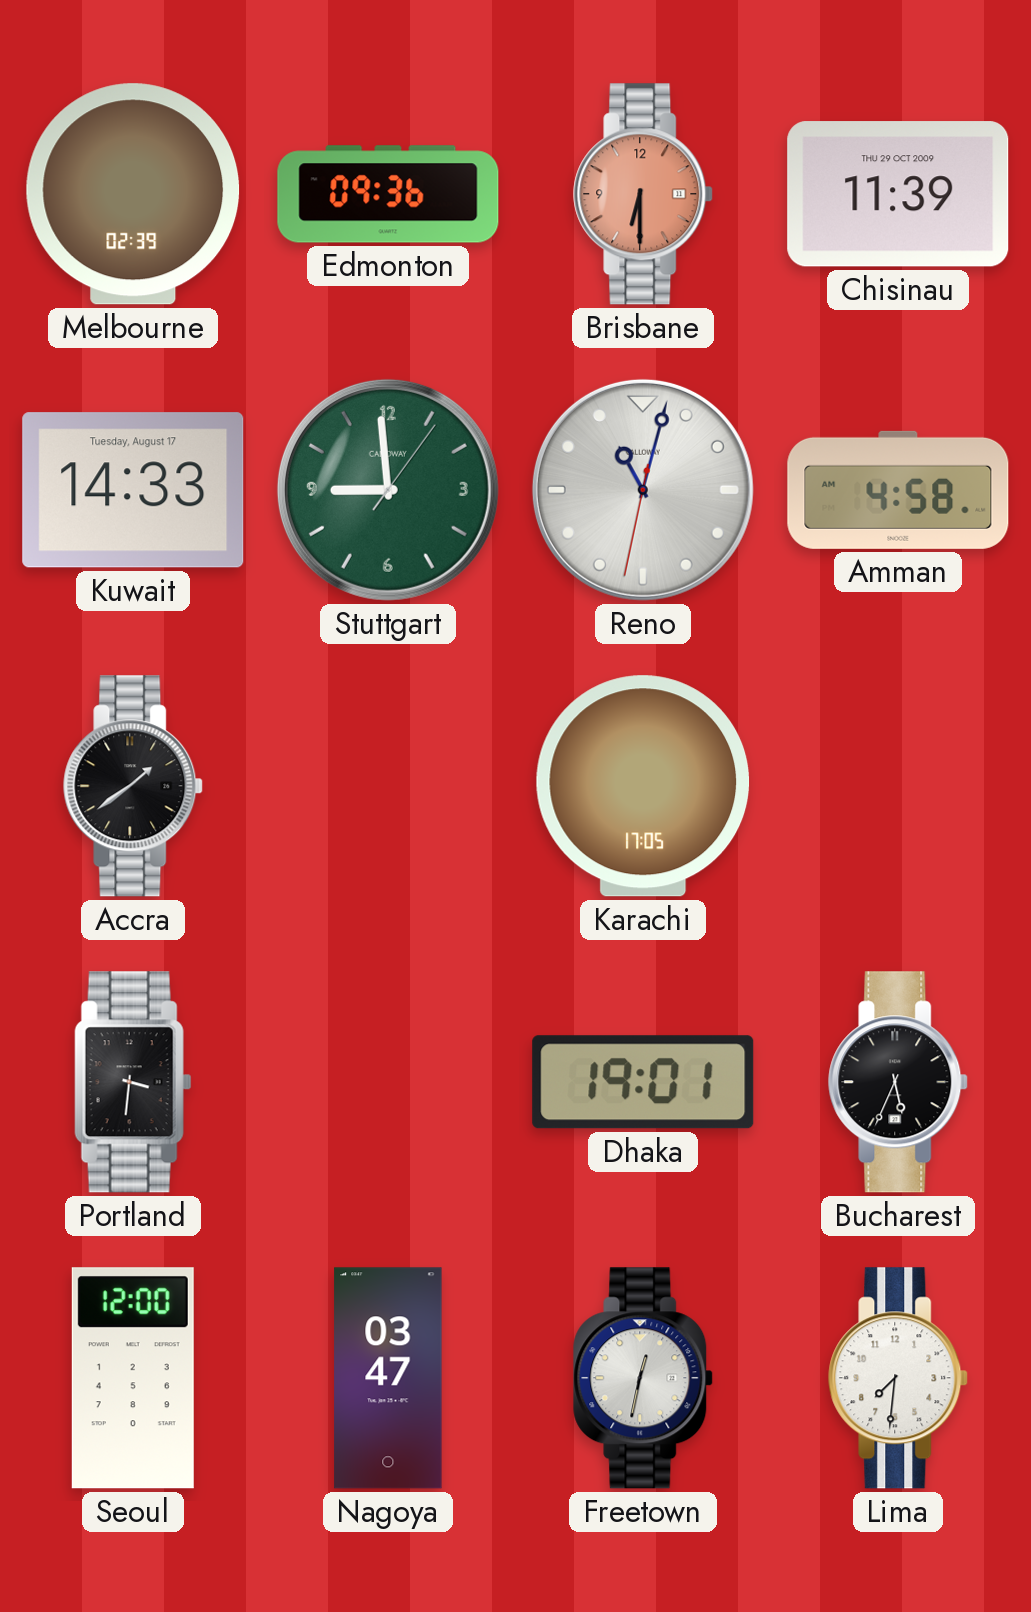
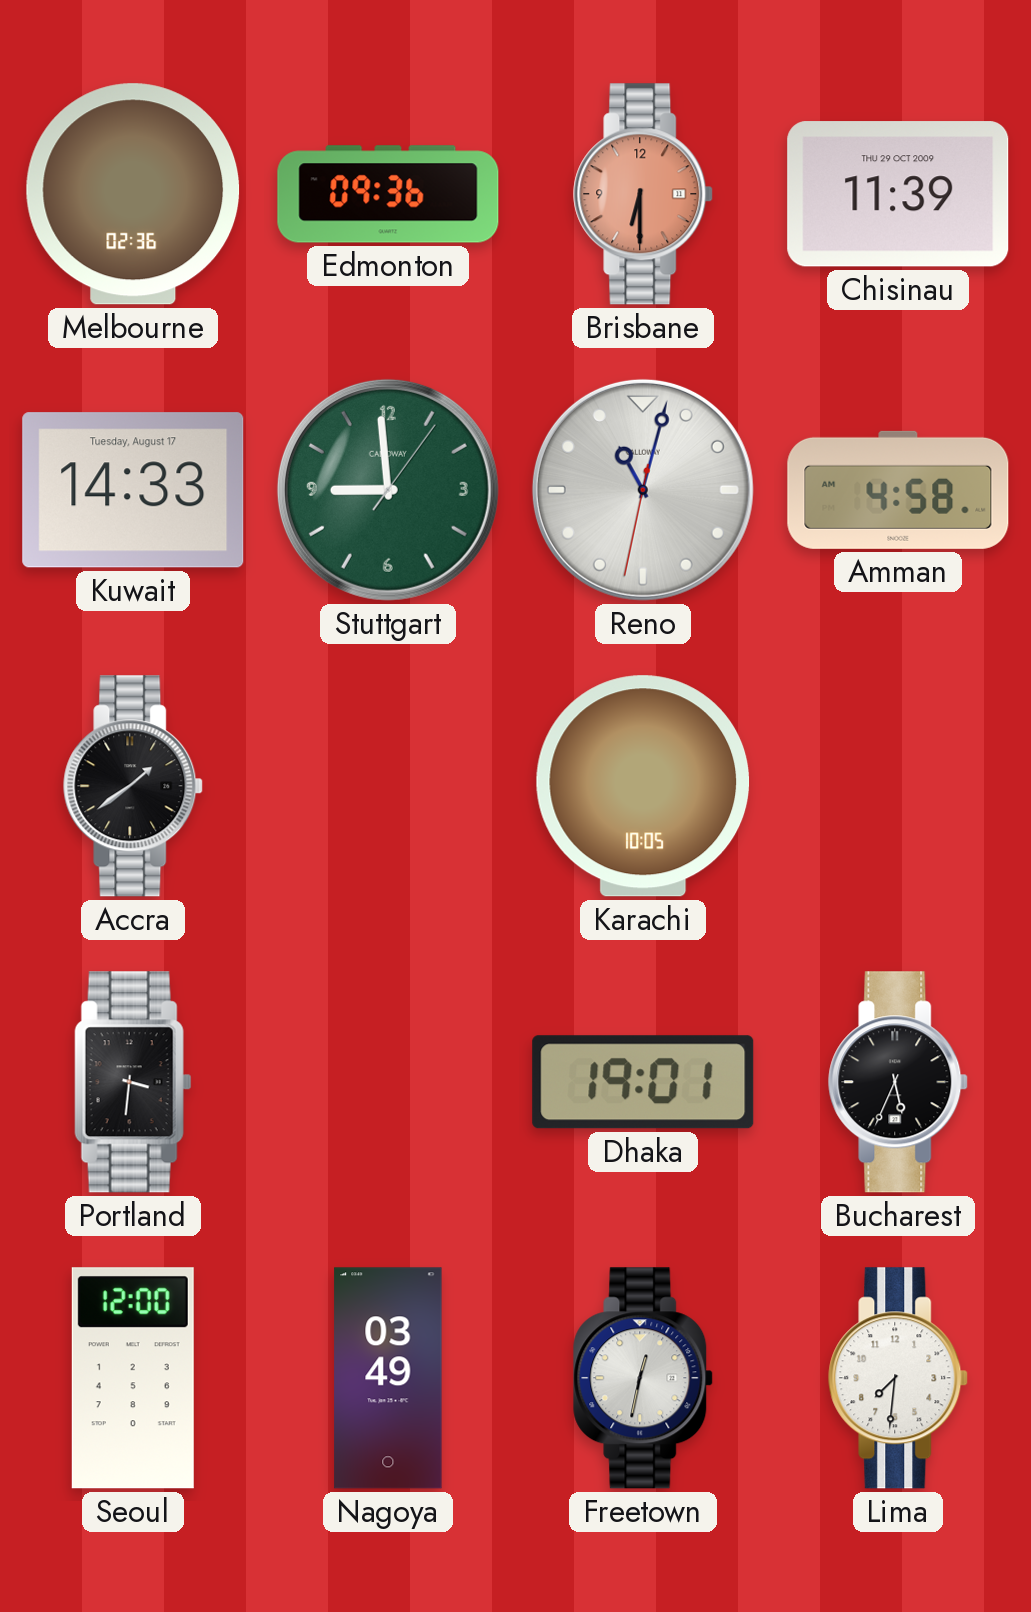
Melbourne: 02:39 -> 02:36 (133, 194)
Karachi: 17:05 -> 10:05 (643, 786)
Nagoya: 03:47 -> 03:49 (388, 1378)
